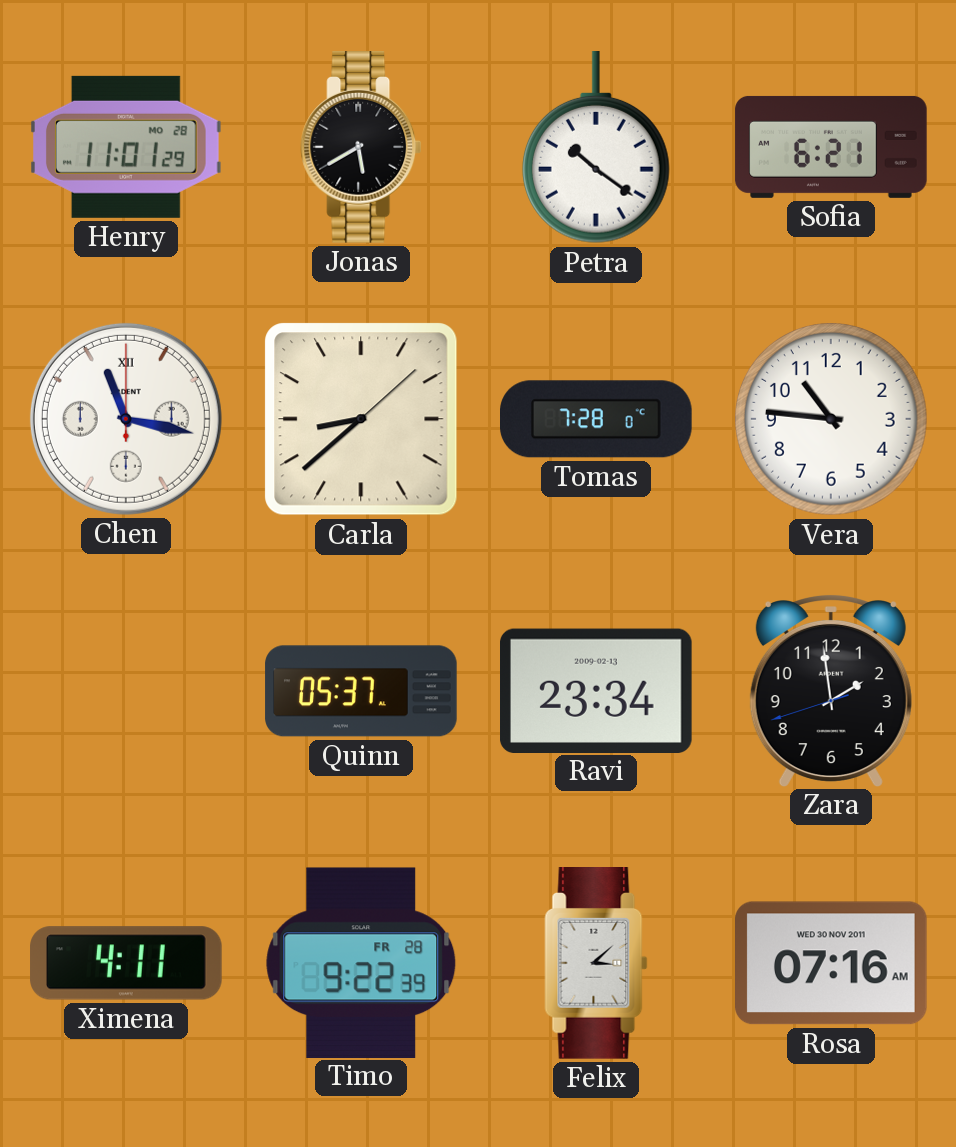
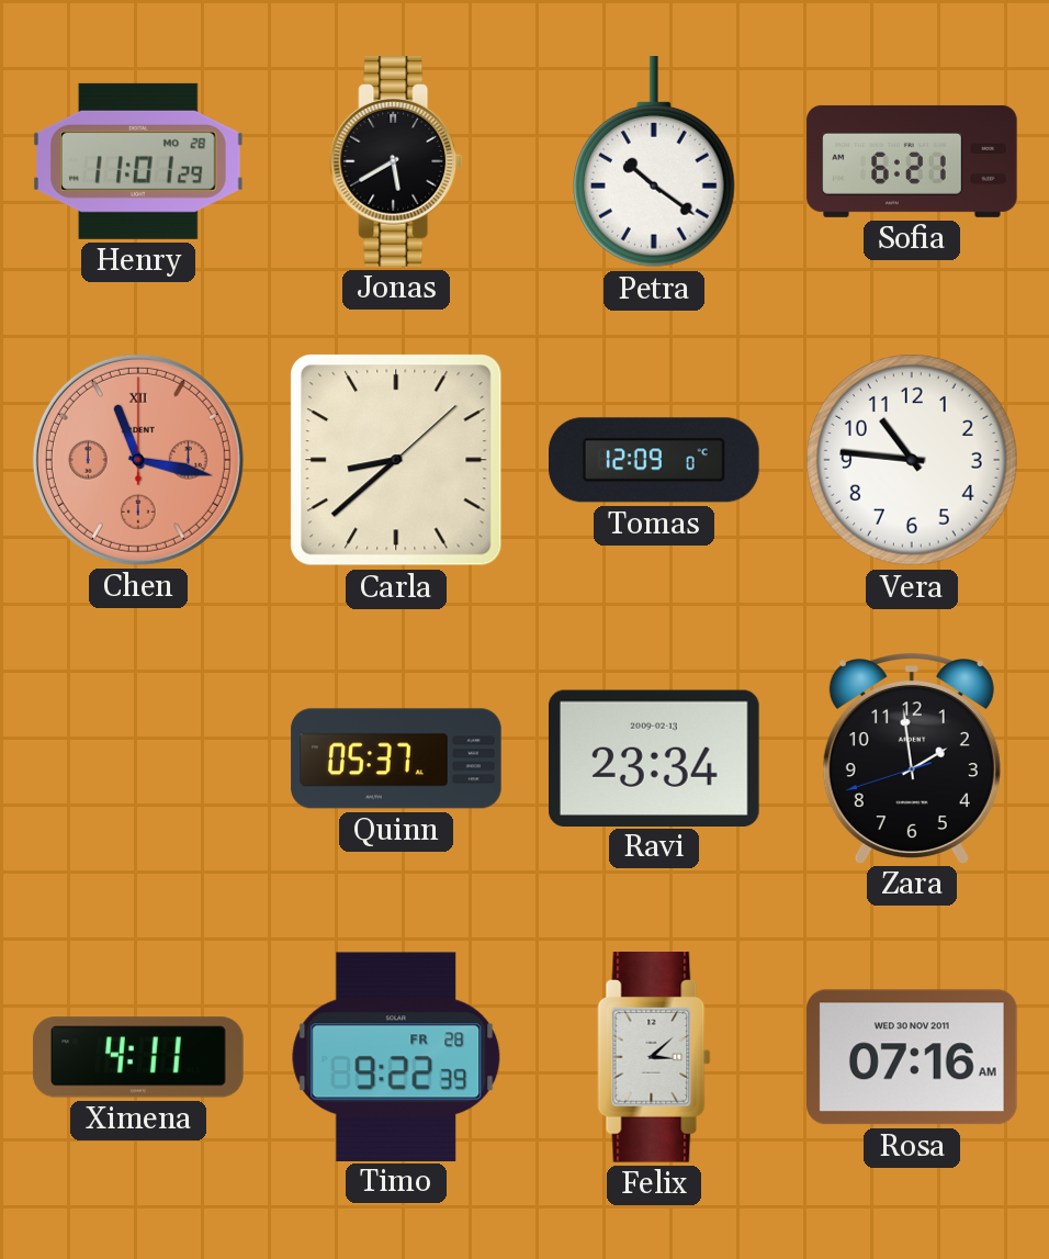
Chen dial: white -> salmon (138, 460)
Tomas: 7:28 -> 12:09 (655, 460)
